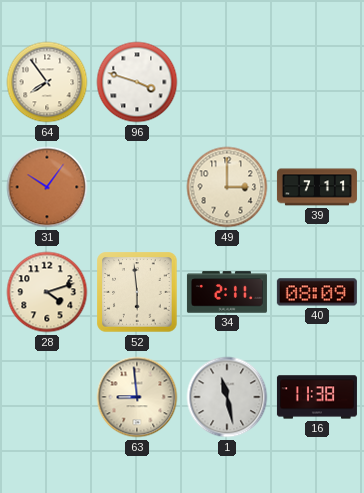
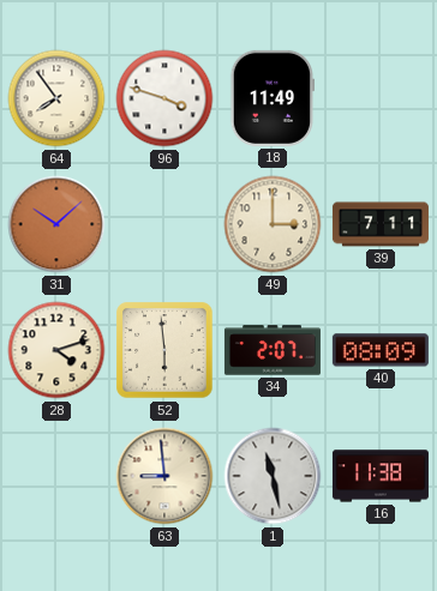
18: none -> 11:49 (273, 98)
31: 10:06 -> 10:08 (56, 224)
34: 2:11 -> 2:07 (273, 350)
